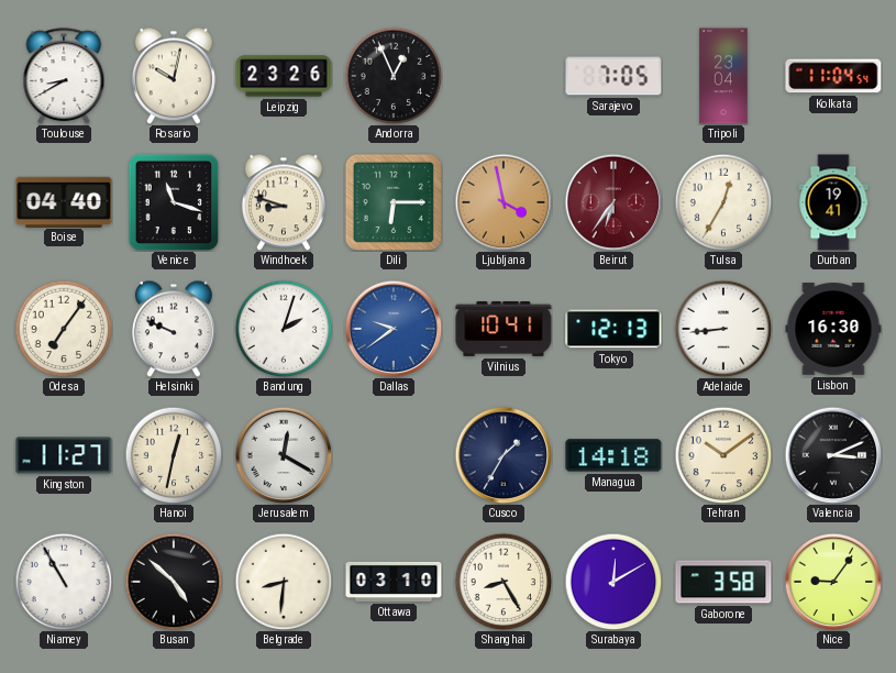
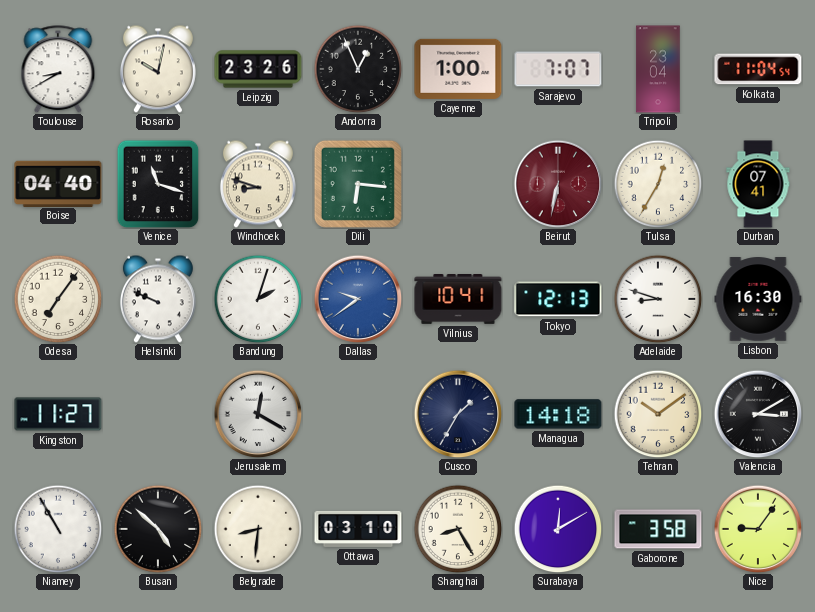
Cayenne: none -> 1:00 (458, 69)
Sarajevo: 7:05 -> 7:07 (558, 69)
Dili: 6:15 -> 6:16 (358, 184)
Ljubljana: 3:58 -> none (504, 202)
Beirut: 6:36 -> 6:32 (558, 184)
Durban: 19:41 -> 07:41 (758, 184)
Adelaide: 8:44 -> 8:48 (658, 299)
Hanoi: 12:32 -> none (174, 455)
Valencia: 3:11 -> 3:10 (758, 414)
